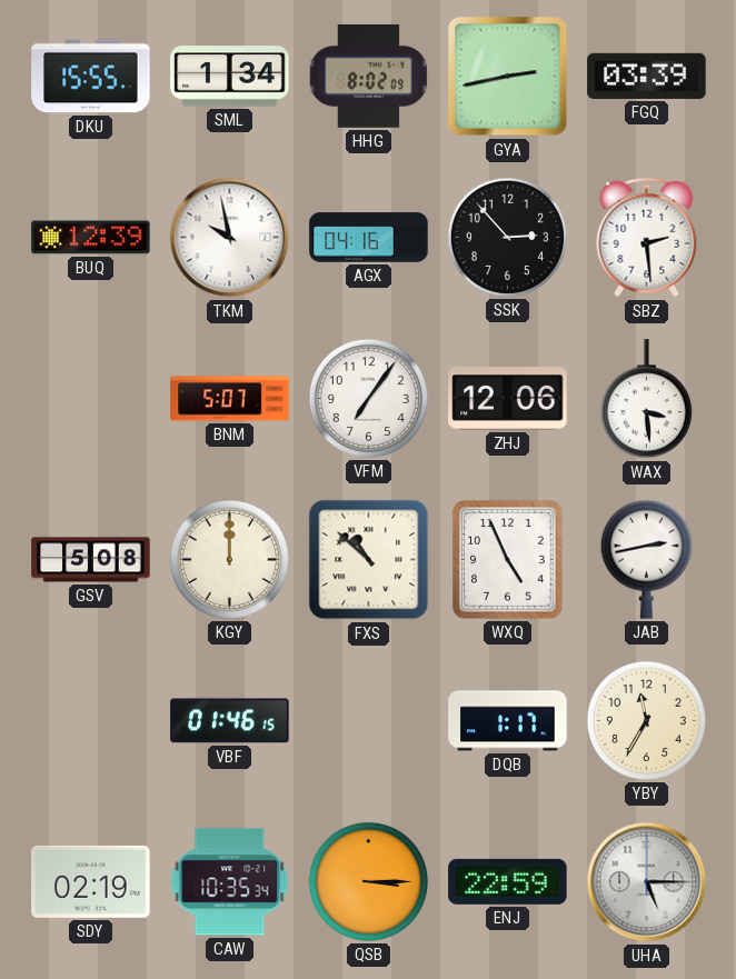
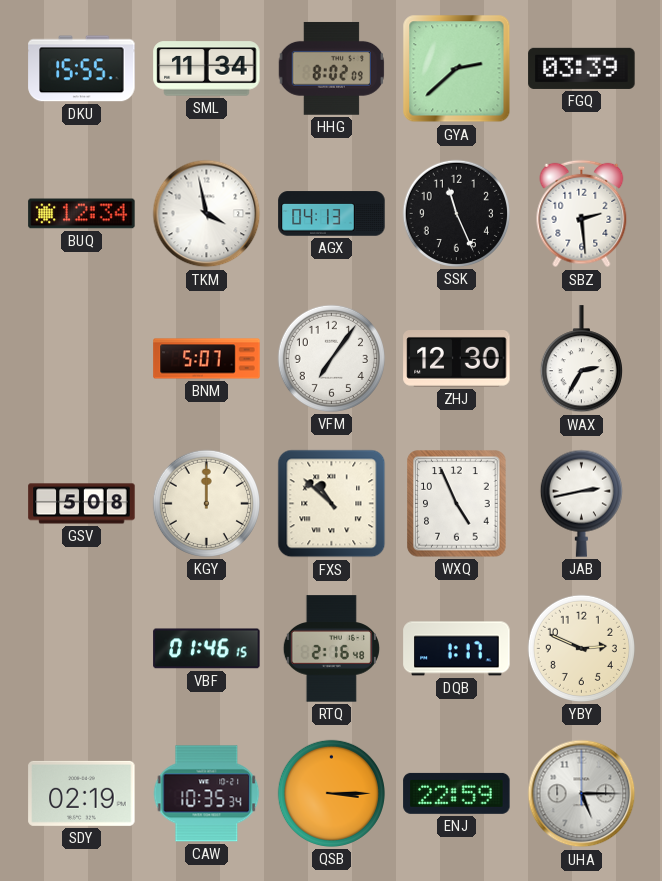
SML: 1:34 -> 11:34 (207, 69)
GYA: 2:43 -> 2:38 (457, 69)
BUQ: 12:39 -> 12:34 (82, 214)
TKM: 9:58 -> 3:58 (207, 214)
AGX: 04:16 -> 04:13 (332, 214)
SSK: 2:53 -> 11:26 (456, 213)
ZHJ: 12:06 -> 12:30 (457, 359)
WAX: 3:29 -> 2:35 (581, 359)
RTQ: none -> 2:16 (331, 649)
YBY: 11:35 -> 2:49 (581, 648)
